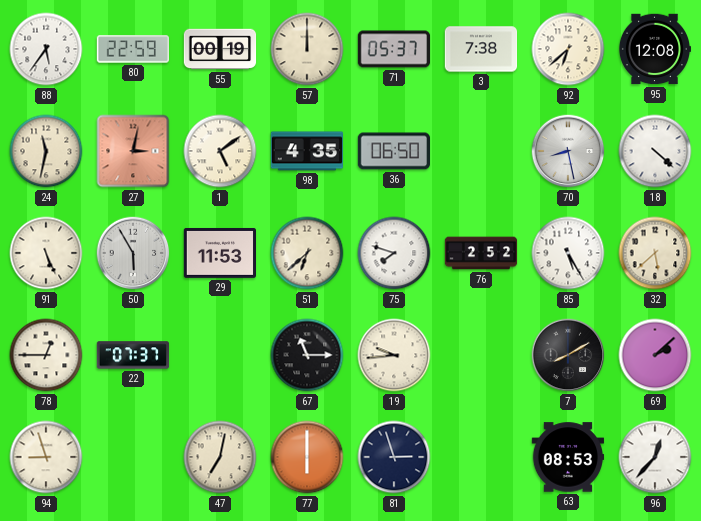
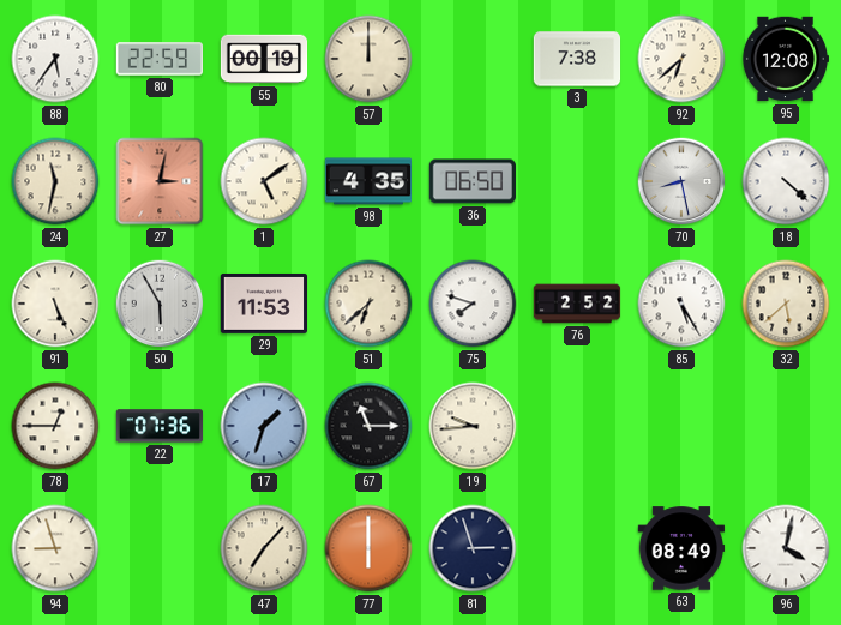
71: 05:37 -> none (394, 49)
22: 07:37 -> 07:36 (160, 426)
17: none -> 1:33 (264, 426)
7: 8:10 -> none (568, 355)
69: 2:08 -> none (655, 355)
47: 7:02 -> 7:07 (264, 548)
63: 08:53 -> 08:49 (681, 548)
96: 12:37 -> 4:02 (786, 548)
